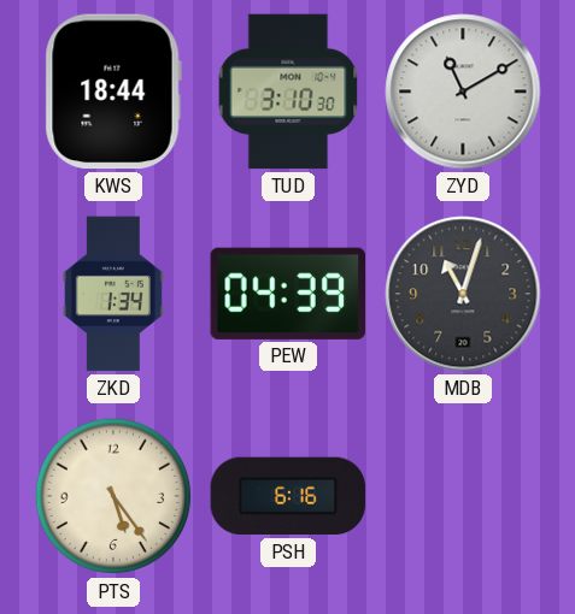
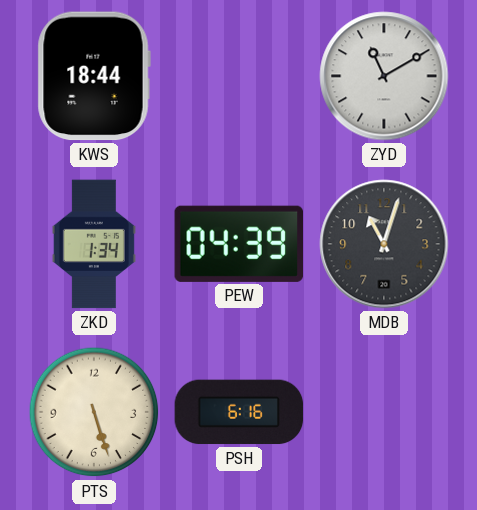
TUD: 3:10 -> none (288, 91)
PTS: 5:24 -> 5:27 (94, 412)
